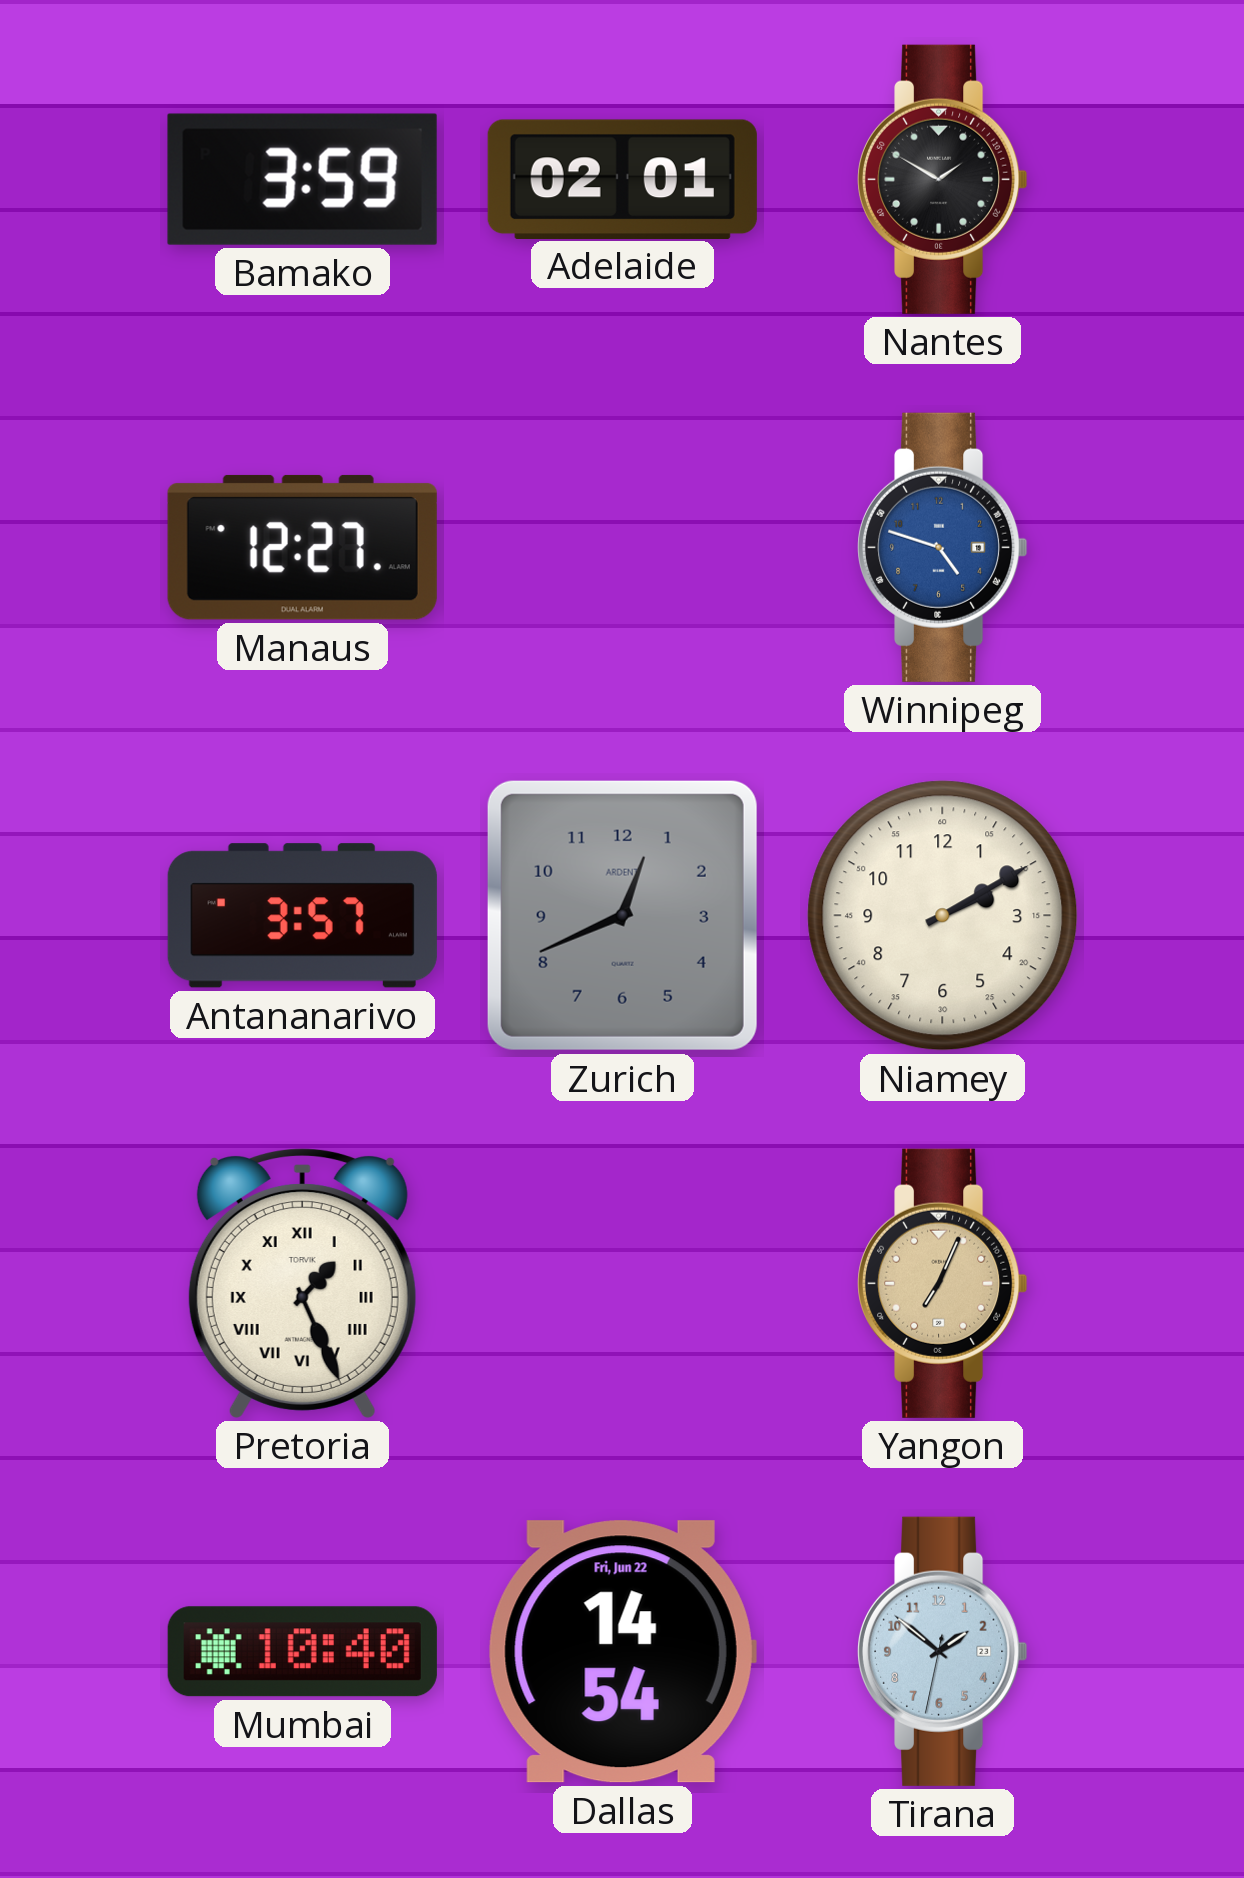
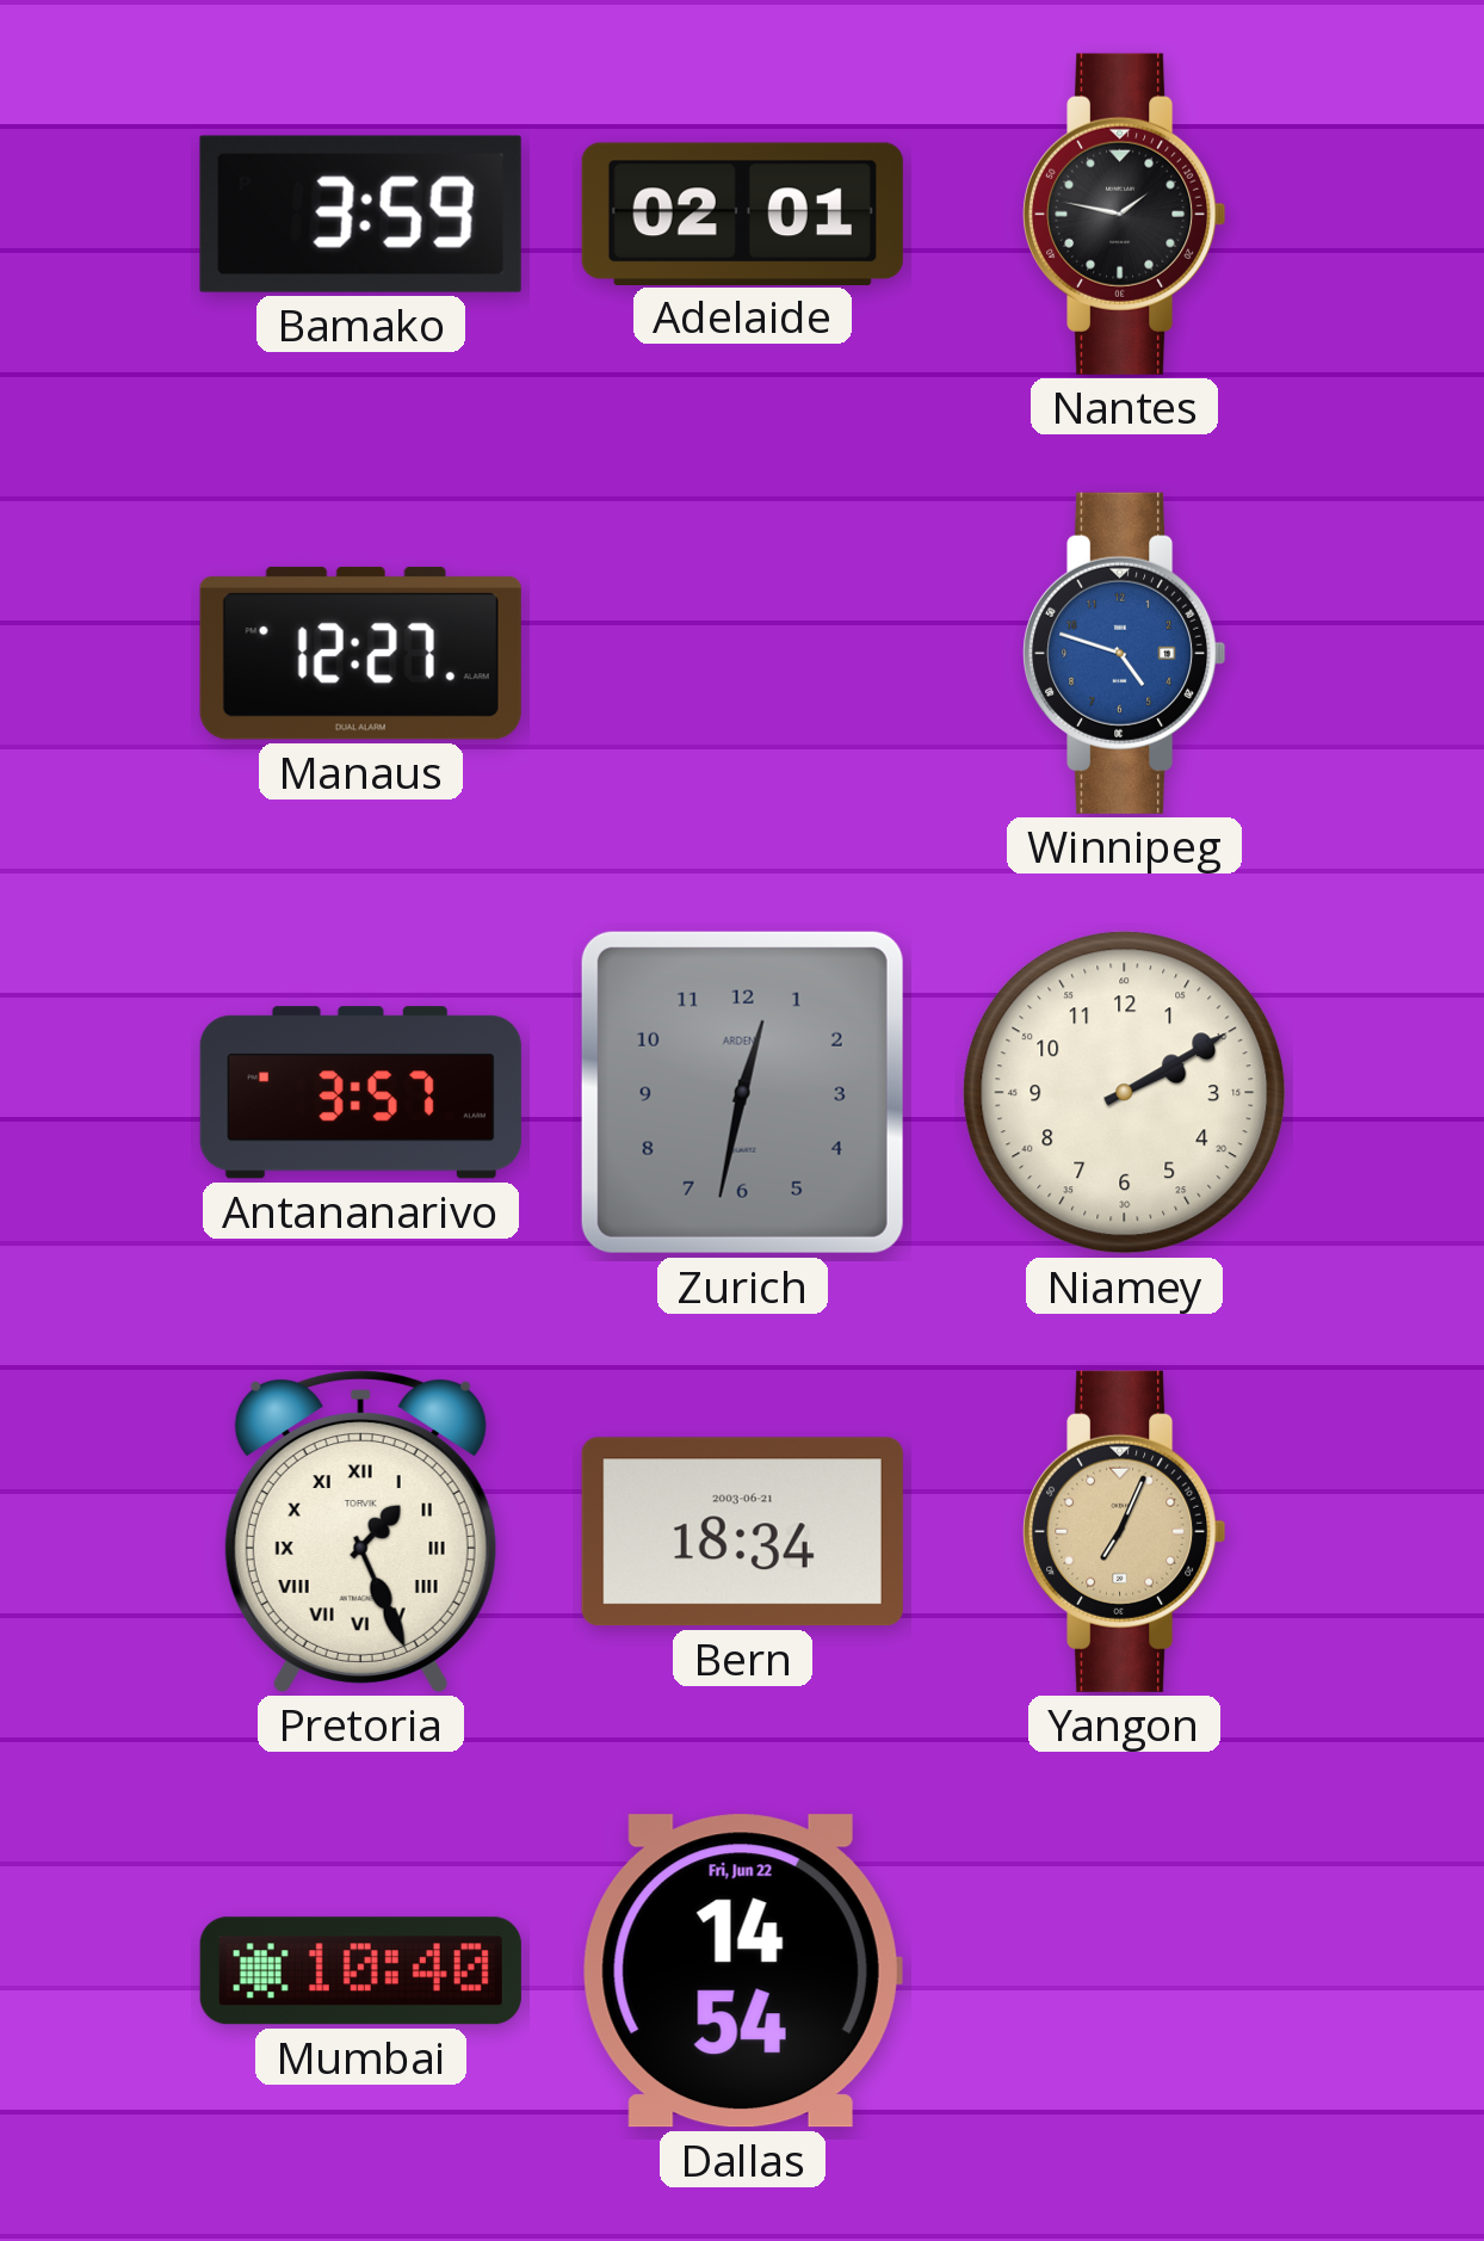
Nantes: 1:50 -> 1:47 (1125, 214)
Zurich: 12:41 -> 12:32 (742, 1092)
Bern: none -> 18:34 (742, 1532)
Tirana: 1:51 -> none (943, 1651)
